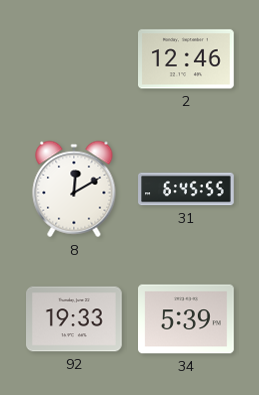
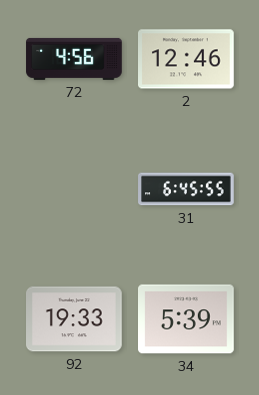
72: none -> 4:56 (74, 59)
8: 12:10 -> none (74, 189)
